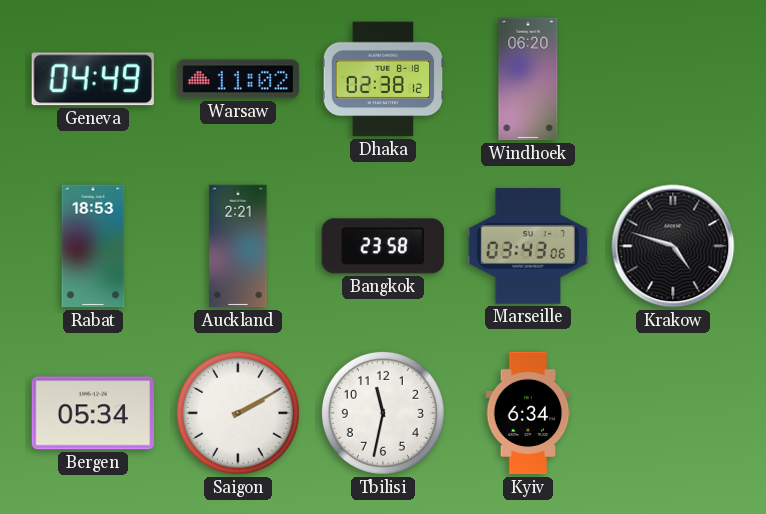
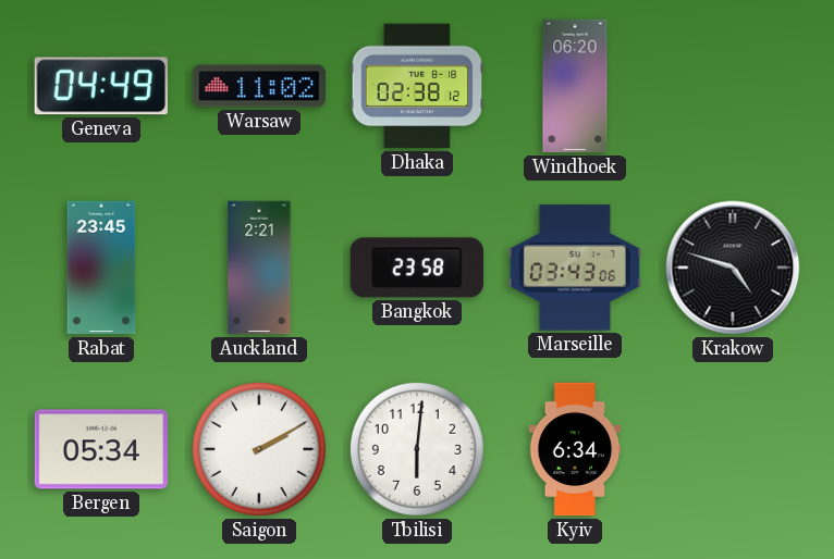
Rabat: 18:53 -> 23:45 (101, 268)
Tbilisi: 11:32 -> 6:01 (417, 449)
